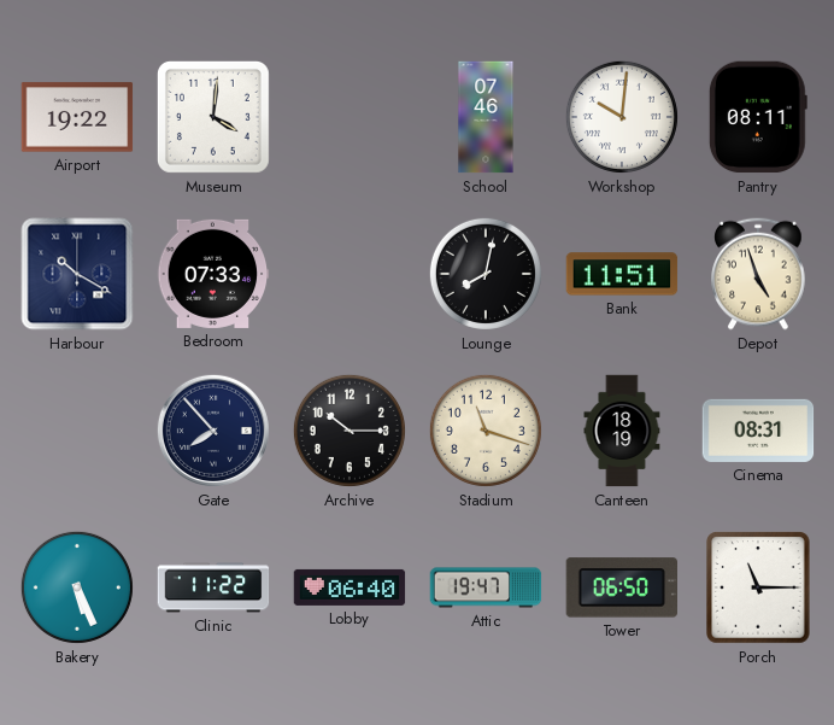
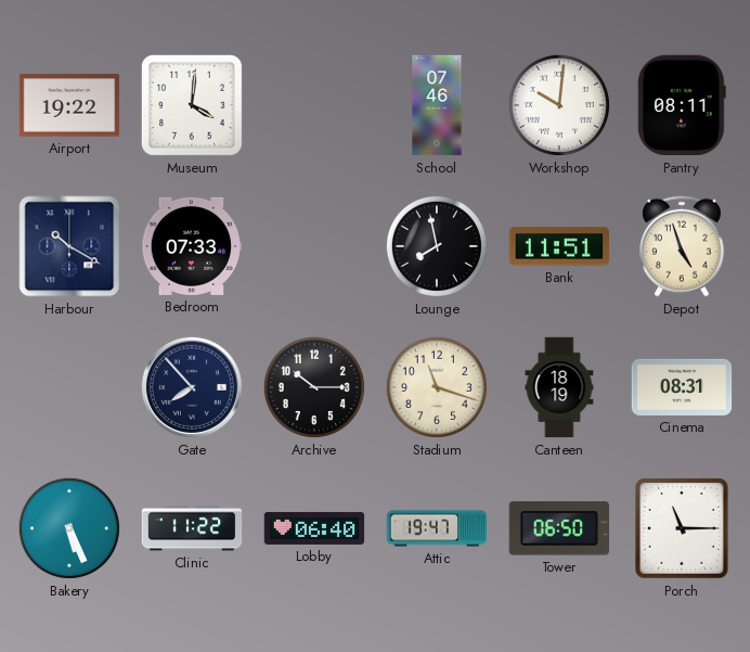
Lounge: 8:02 -> 7:58 (437, 246)
